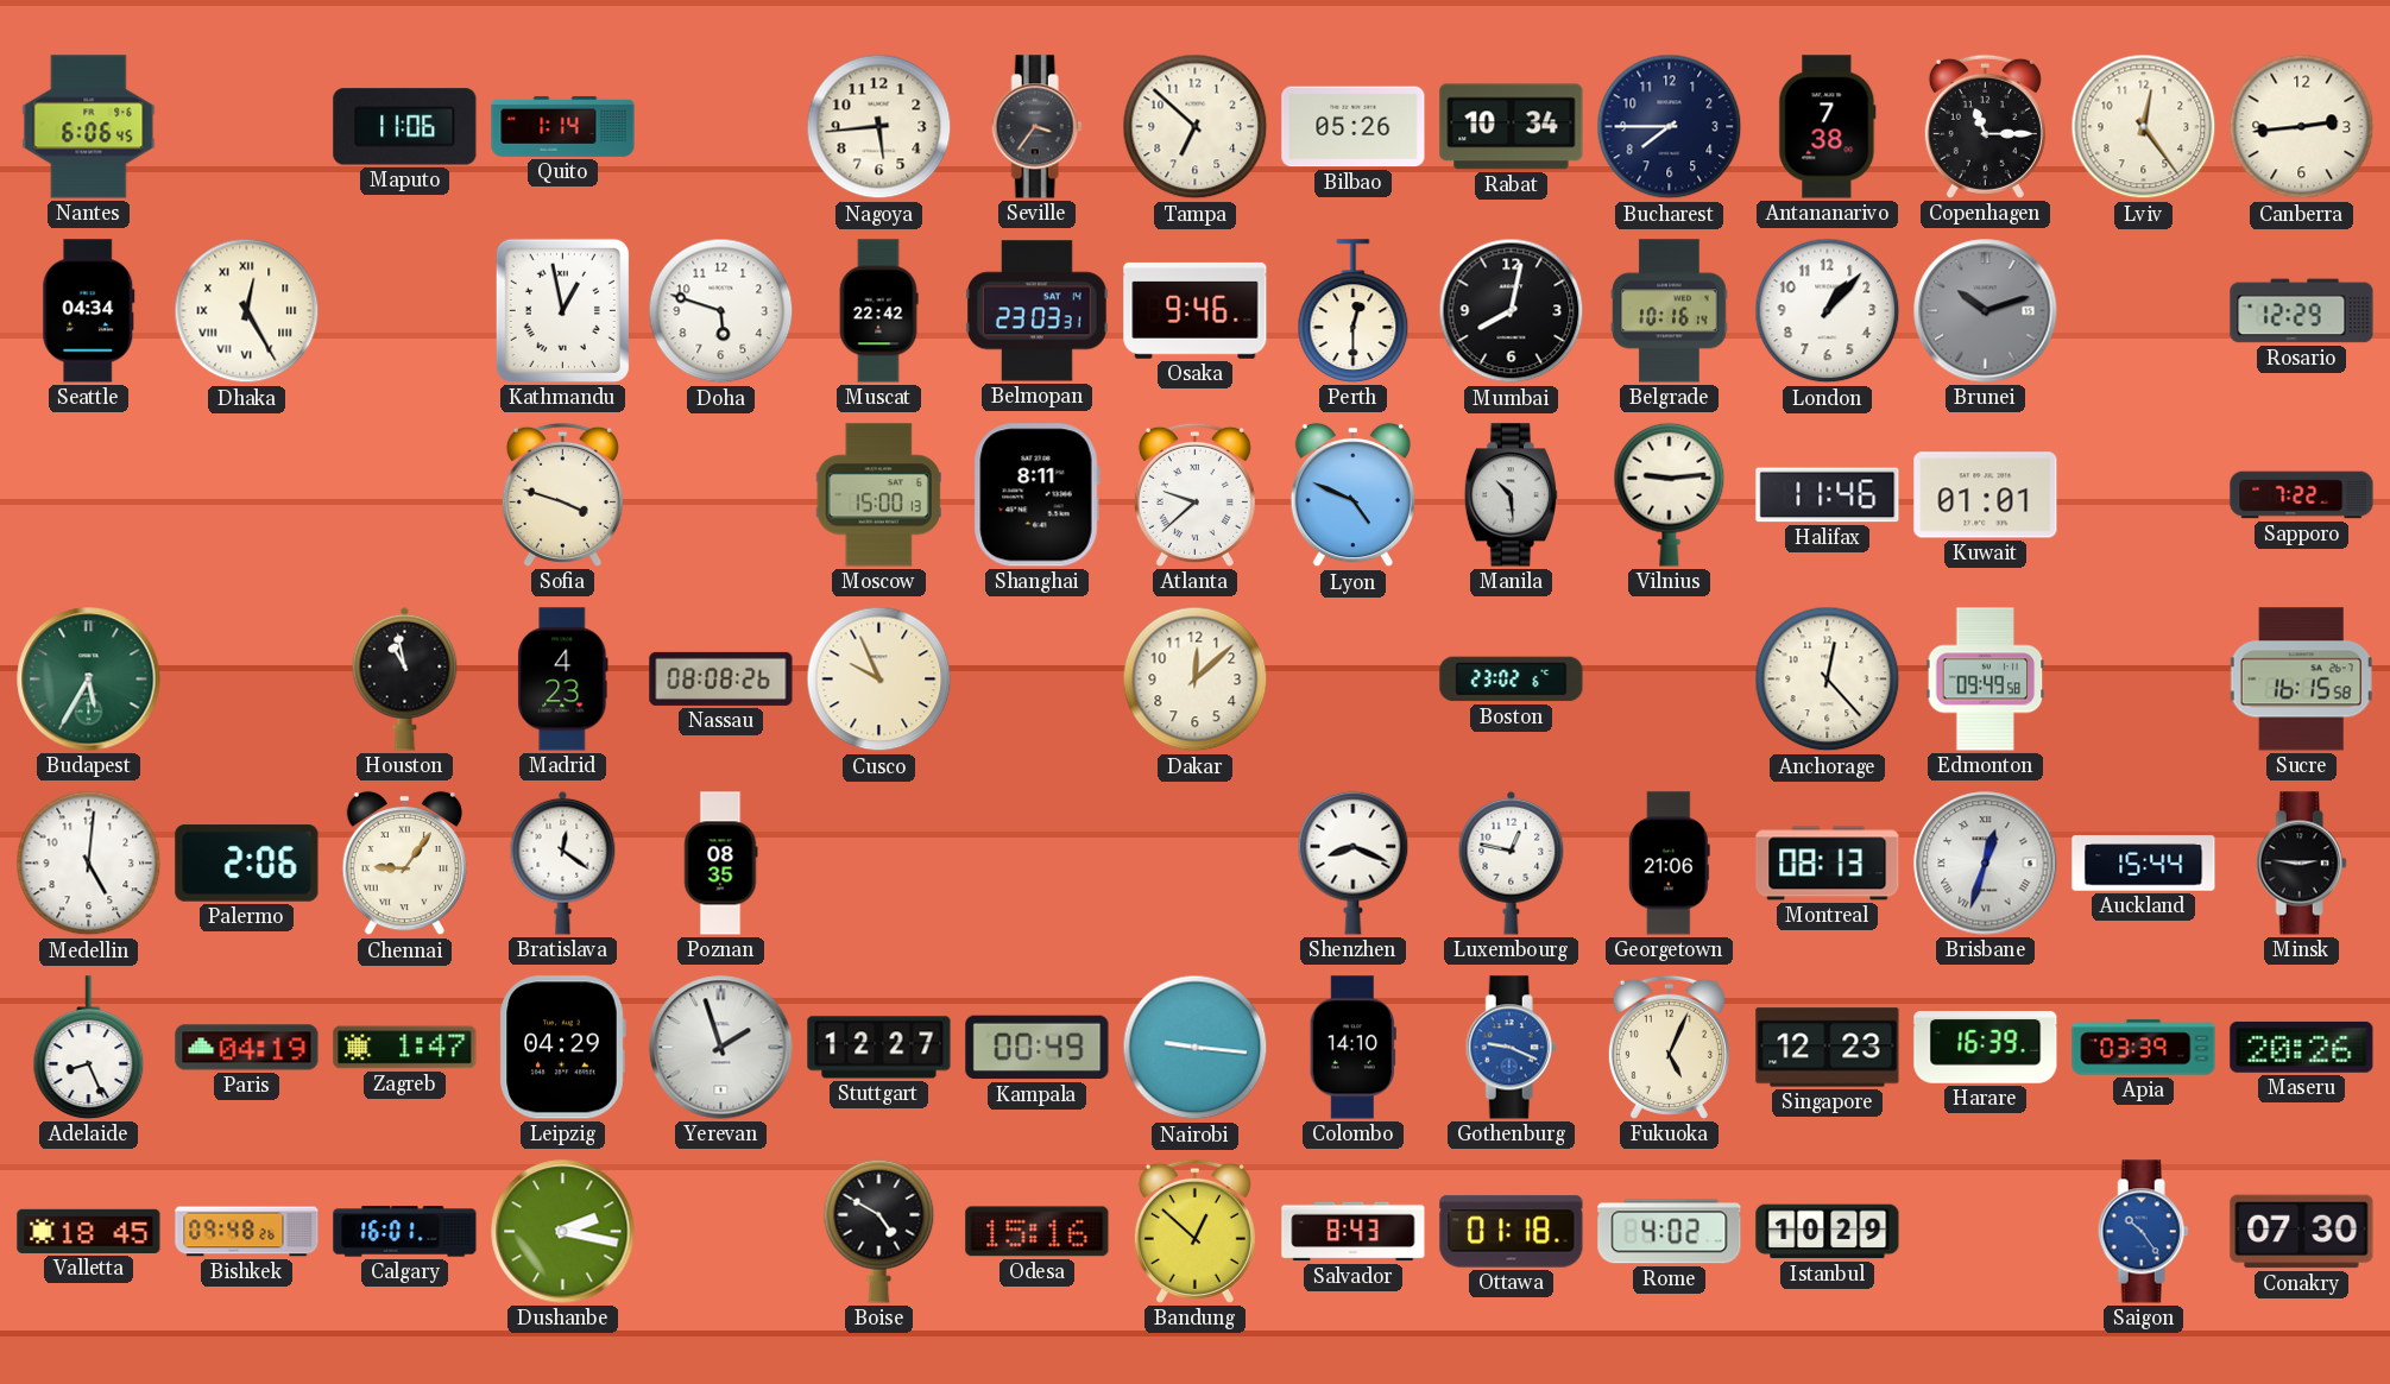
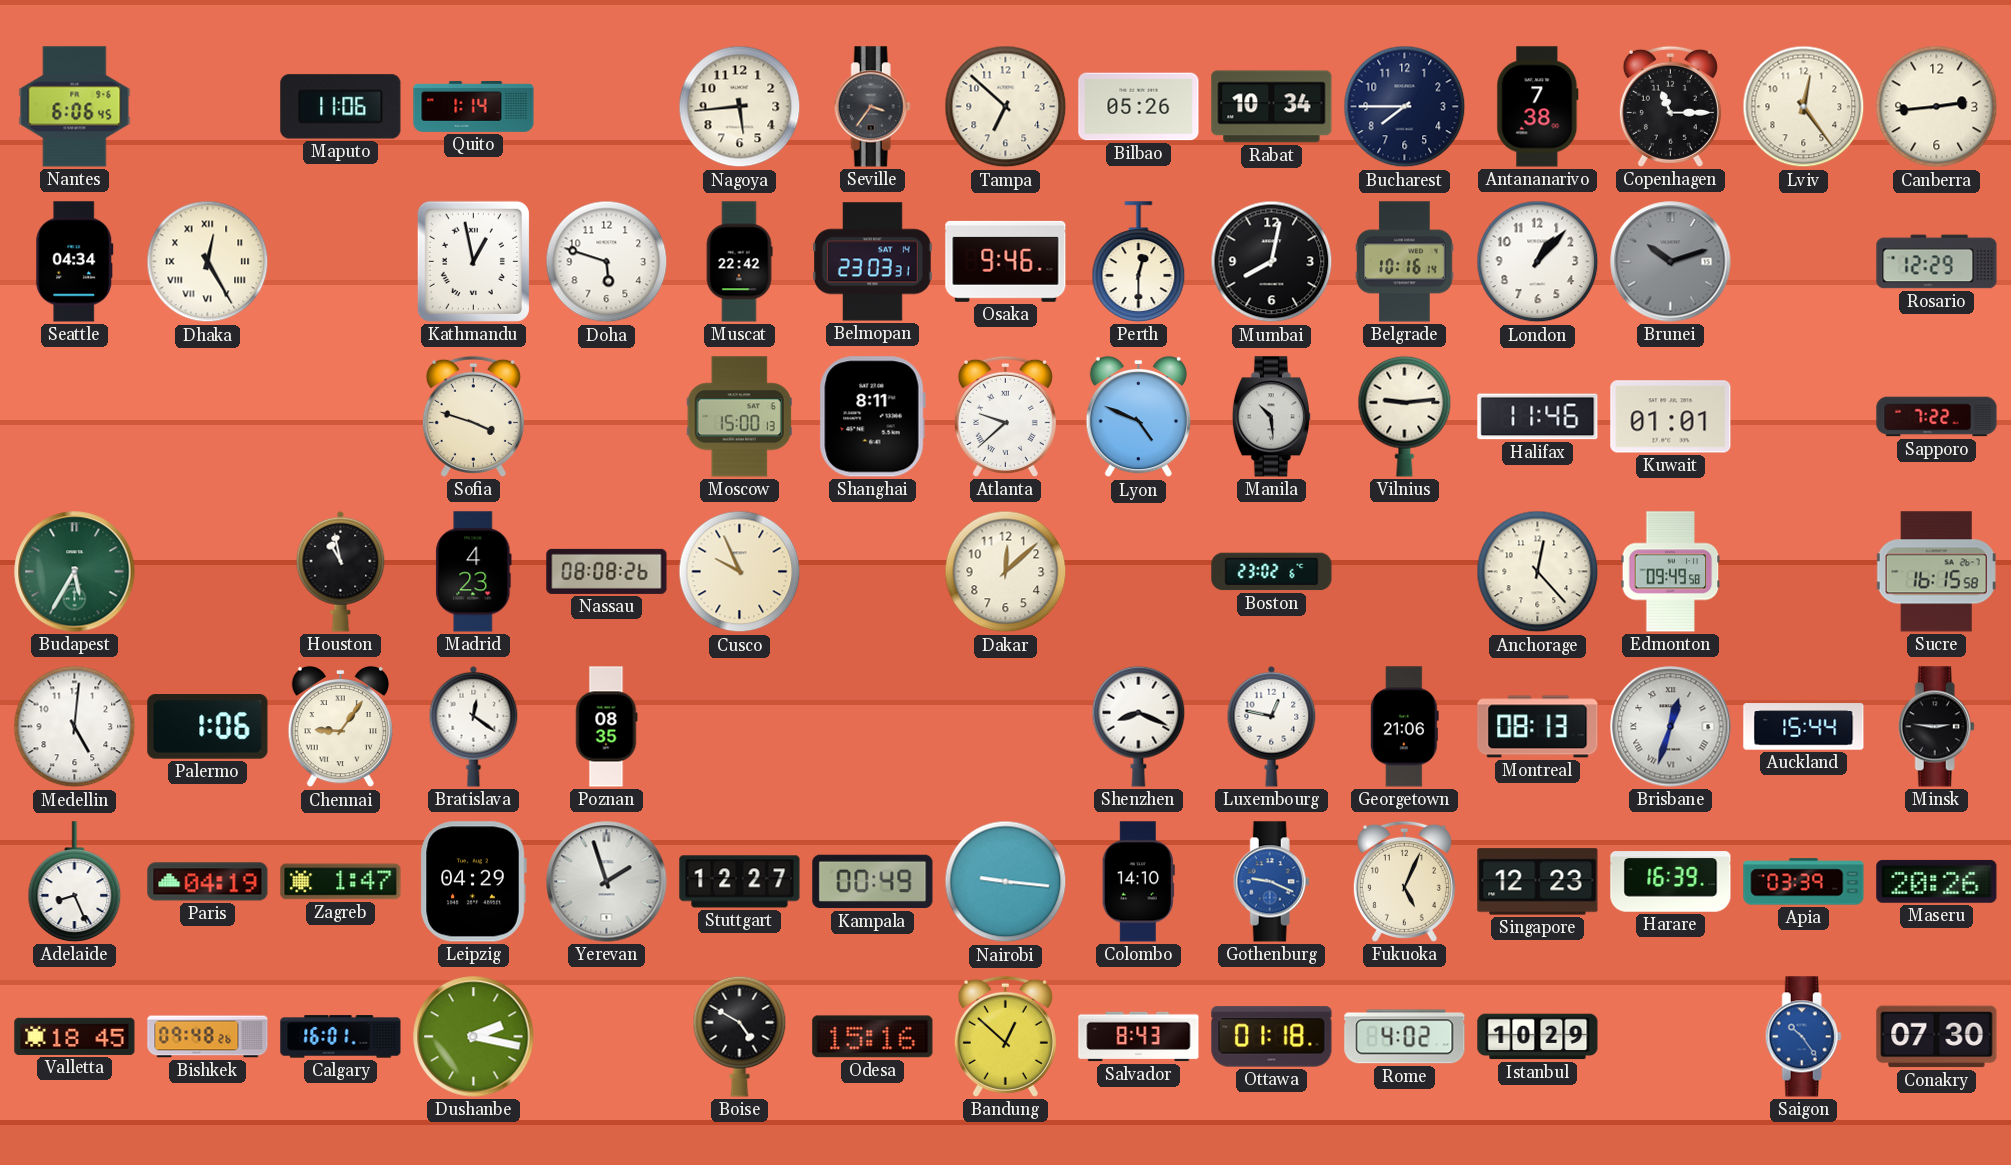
Palermo: 2:06 -> 1:06 (208, 727)
